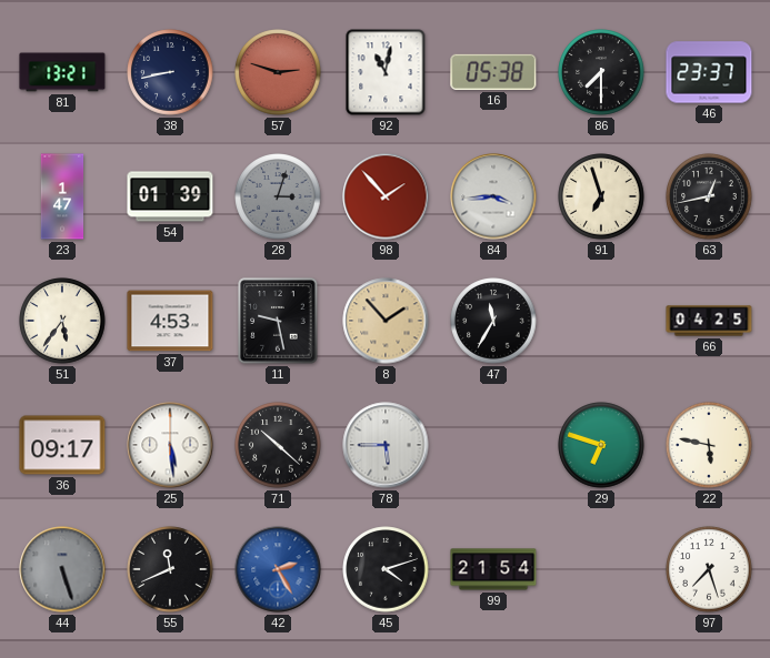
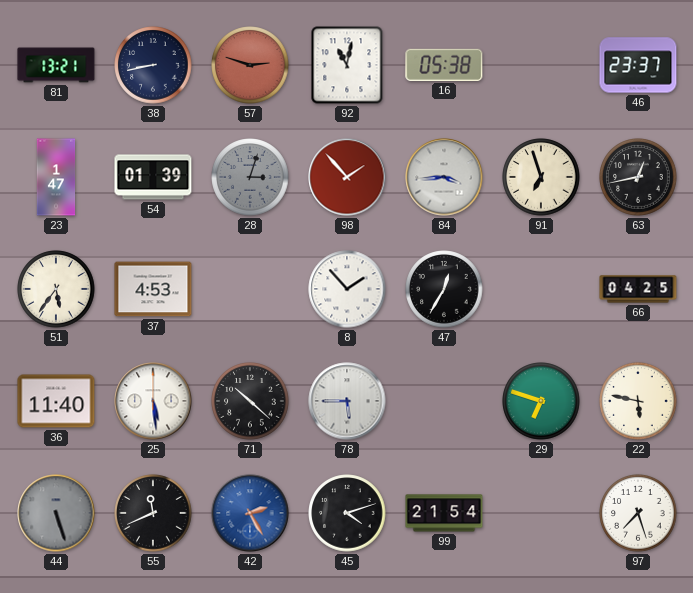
86: 7:30 -> none (601, 72)
11: 9:28 -> none (278, 321)
8 dial: champagne -> white (347, 289)
47: 11:35 -> 12:35 (444, 289)
36: 09:17 -> 11:40 (56, 401)
